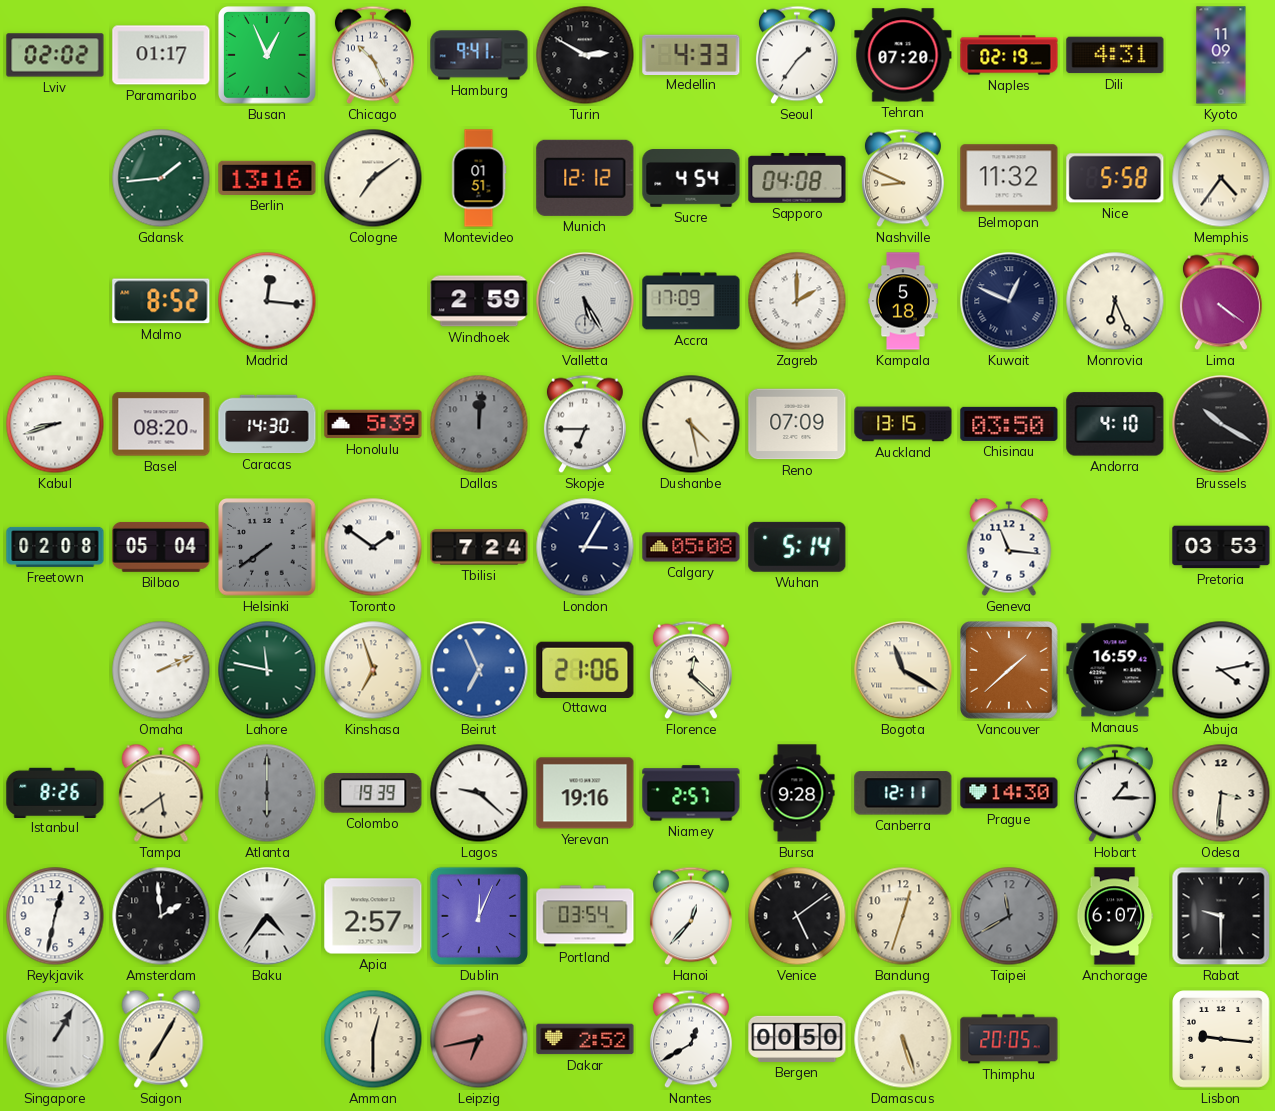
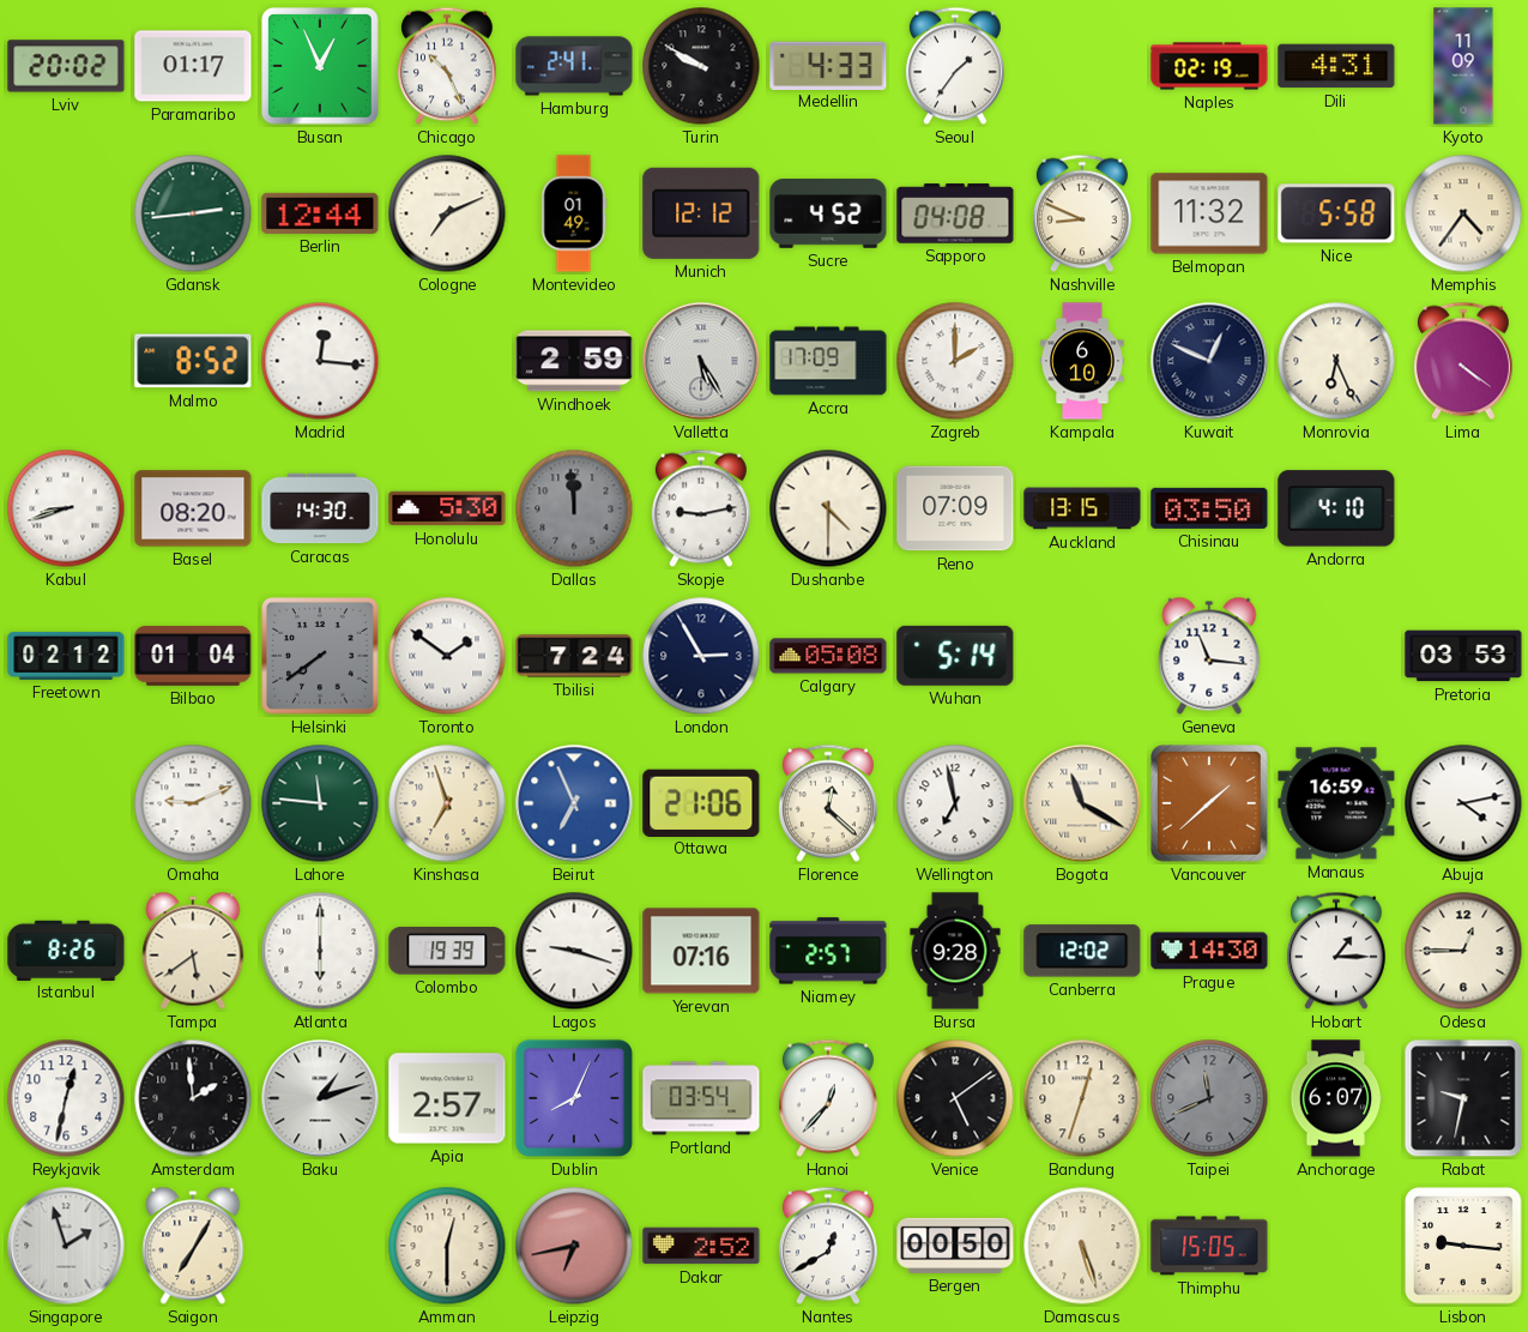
Lviv: 02:02 -> 20:02 (66, 66)
Hamburg: 9:41 -> 2:41 (574, 66)
Turin: 2:50 -> 9:50 (701, 66)
Tehran: 07:20 -> none (903, 55)
Gdansk: 1:44 -> 2:44 (193, 213)
Berlin: 13:16 -> 12:44 (320, 213)
Cologne: 7:09 -> 7:11 (447, 213)
Montevideo: 01:51 -> 01:49 (574, 213)
Sucre: 4:54 -> 4:52 (828, 213)
Kampala: 5:18 -> 6:10 (1083, 361)
Honolulu: 5:39 -> 5:30 (447, 508)
Dallas: 12:01 -> 11:59 (574, 508)
Skopje: 6:45 -> 9:13 (701, 508)
Dushanbe: 4:28 -> 4:30 (828, 508)
Brussels: 10:20 -> none (1221, 424)
Freetown: 02:08 -> 02:12 (66, 656)
Bilbao: 05:04 -> 01:04 (193, 656)
London: 3:05 -> 2:55 (701, 656)
Omaha: 2:11 -> 9:11 (193, 803)
Lahore: 11:47 -> 11:46 (320, 803)
Wellington: none -> 6:58 (955, 803)
Atlanta dial: grey -> white (320, 951)
Lagos: 9:22 -> 9:18 (574, 951)
Yerevan: 19:16 -> 07:16 (701, 951)
Canberra: 12:11 -> 12:02 (1082, 951)
Odesa: 3:31 -> 12:45 (1463, 951)
Baku: 4:36 -> 1:12 (320, 1098)
Dublin: 12:04 -> 8:04 (574, 1098)
Taipei: 11:40 -> 11:41 (1209, 1098)
Rabat: 9:30 -> 9:32 (1463, 1098)
Singapore: 1:05 -> 1:57 (66, 1246)
Thimphu: 20:05 -> 15:05 (1209, 1246)
